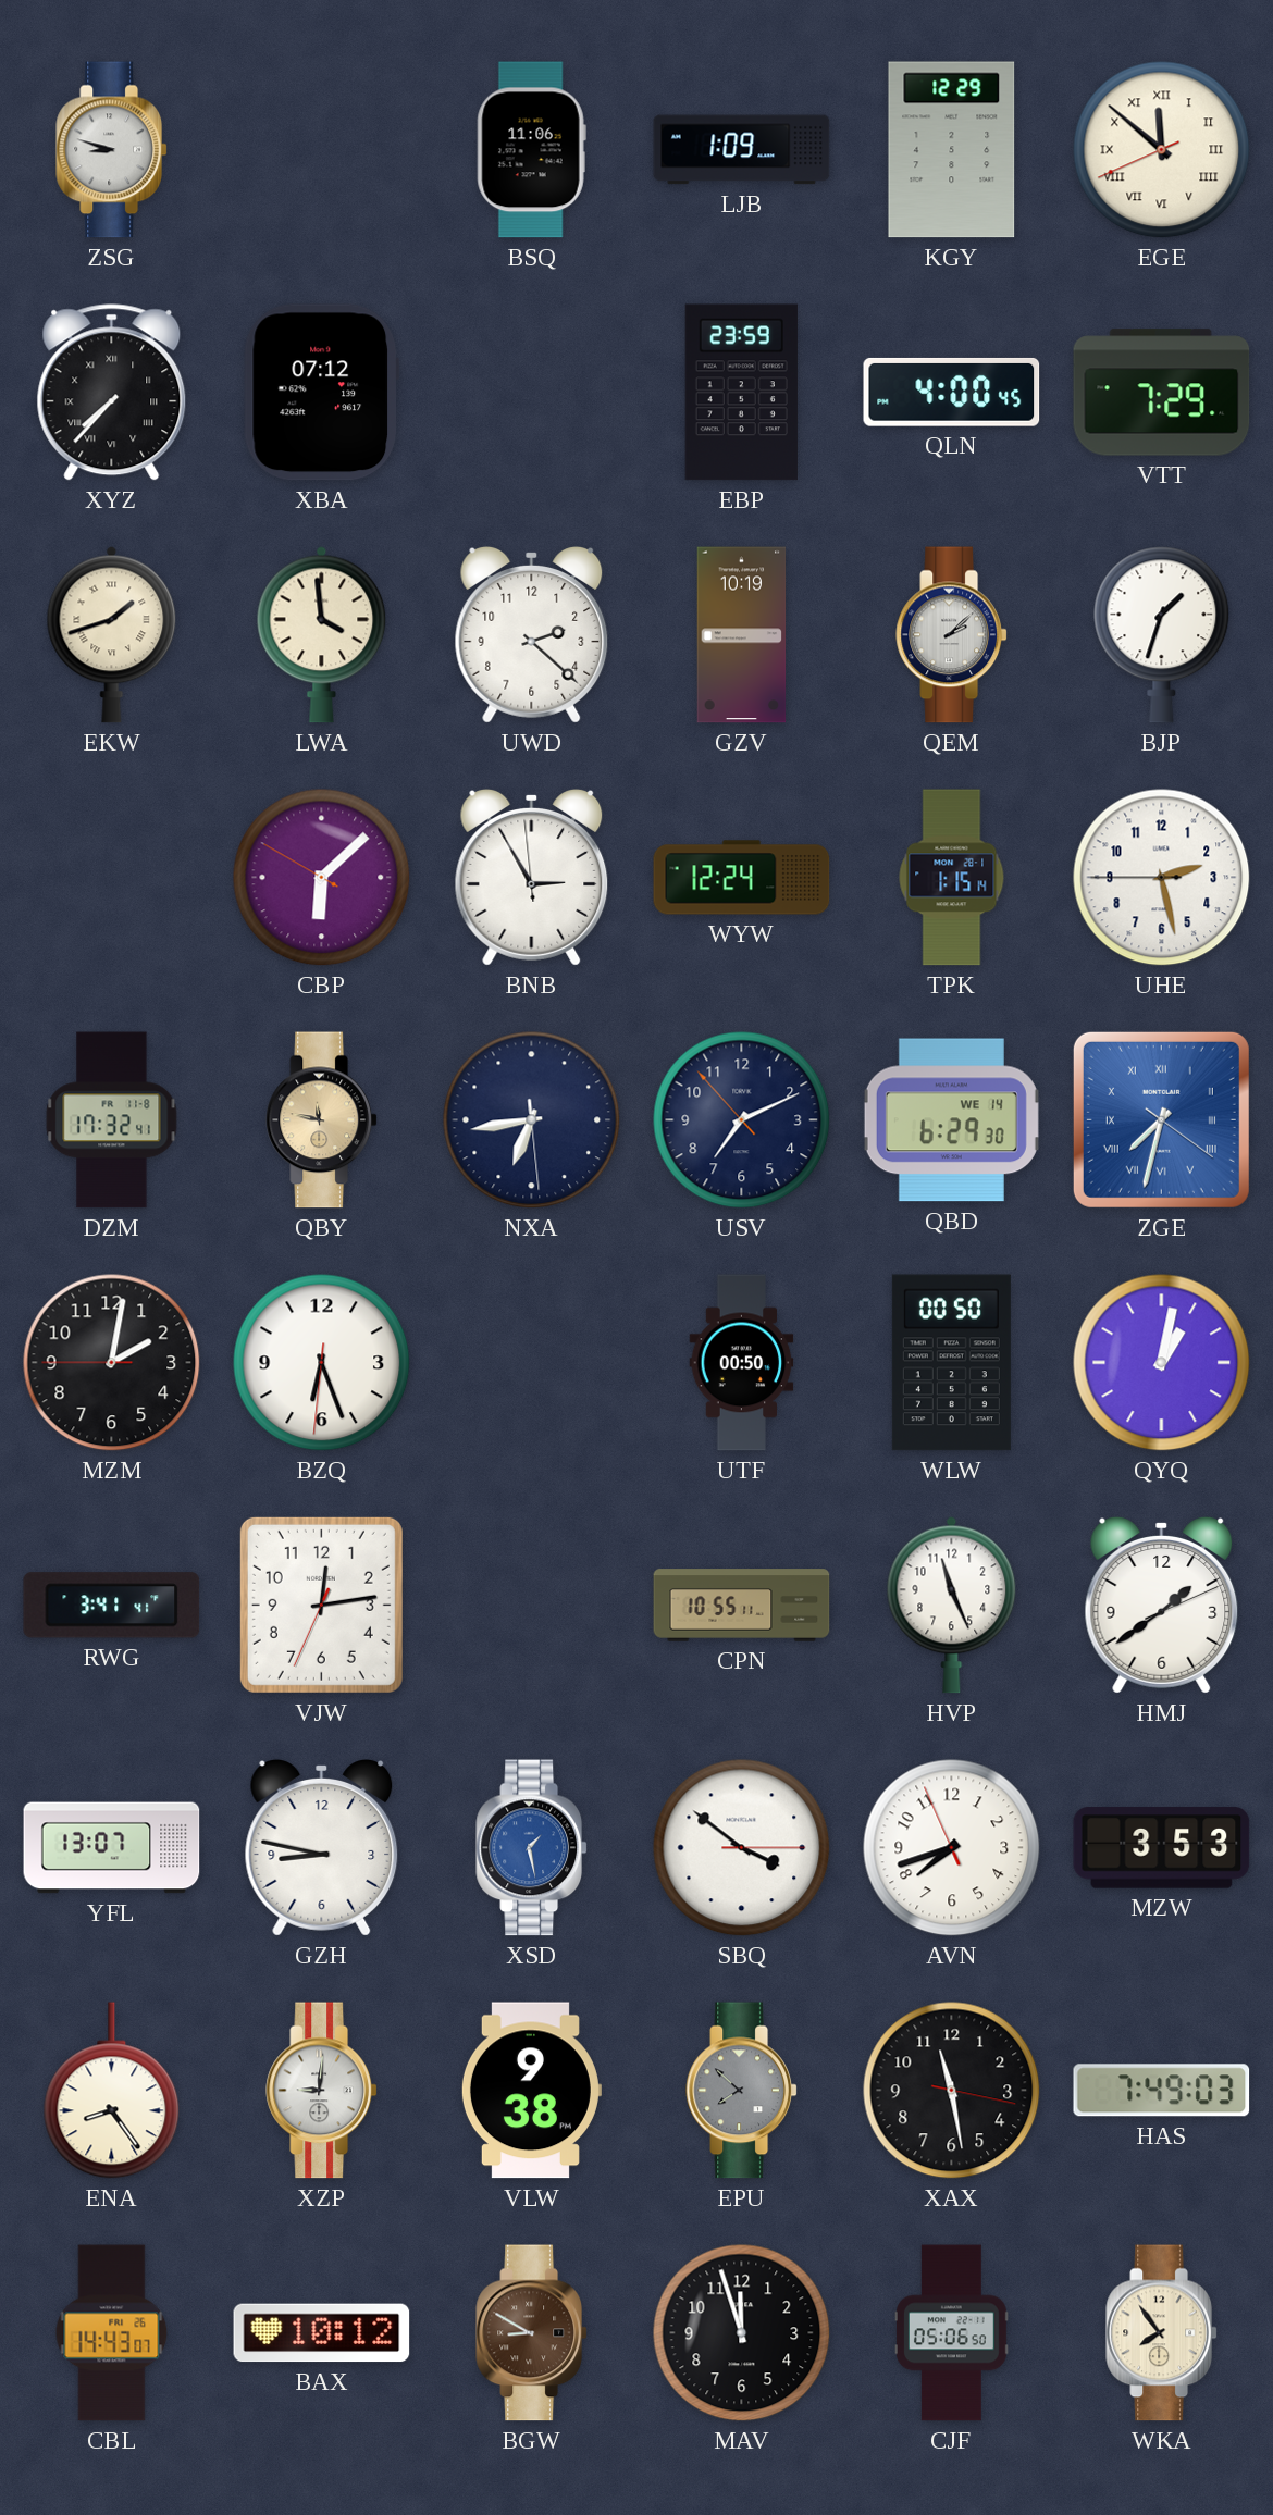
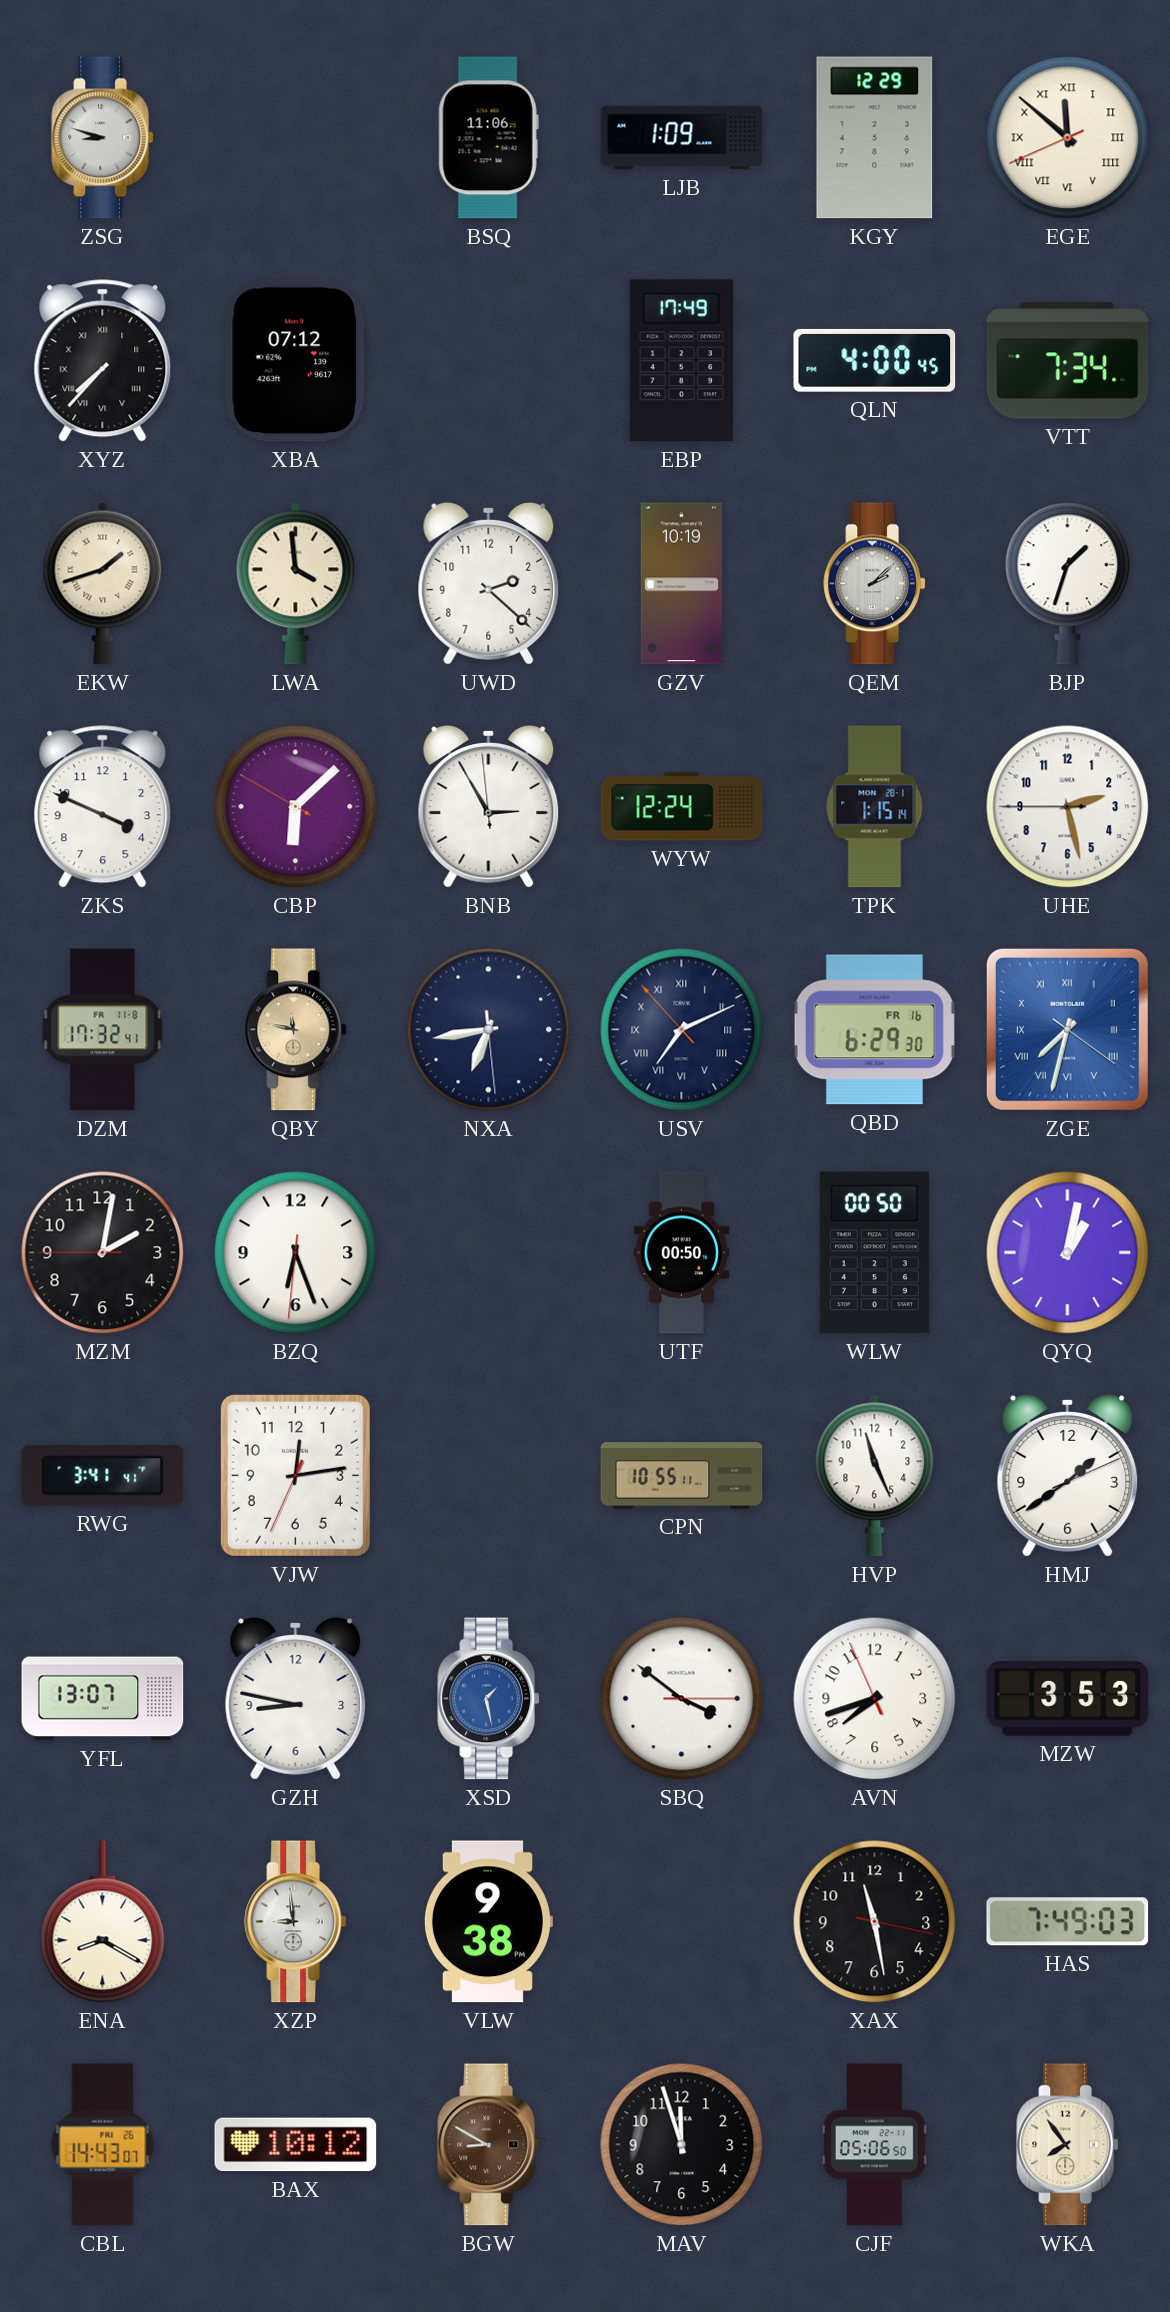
EBP: 23:59 -> 17:49 (681, 361)
VTT: 7:29 -> 7:34 (1068, 361)
ZKS: none -> 3:49 (103, 807)
USV numerals: Arabic -> Roman (682, 1030)
QBD date: WE 14 -> FR 16 (874, 1030)
ENA: 8:24 -> 8:20 (103, 1922)
XZP: 9:01 -> 8:59 (295, 1922)
EPU: 7:52 -> none (741, 2091)
